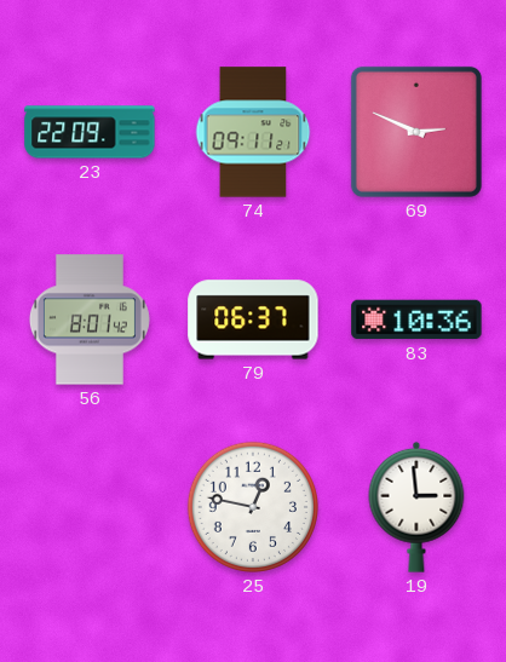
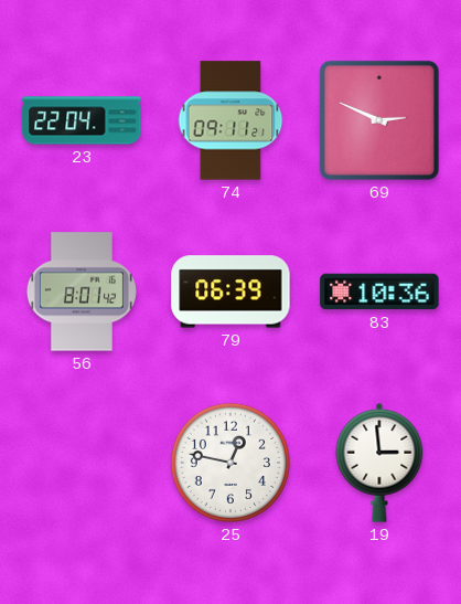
23: 22:09 -> 22:04 (82, 120)
79: 06:37 -> 06:39 (230, 292)
